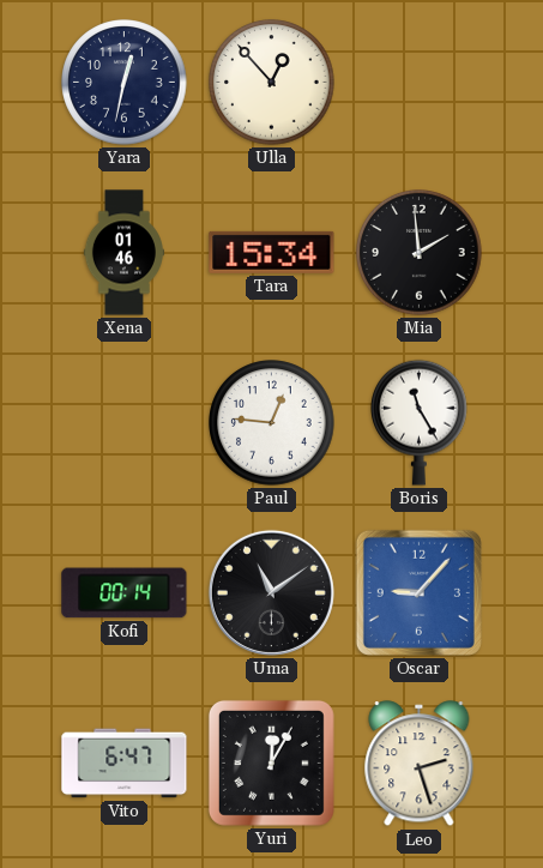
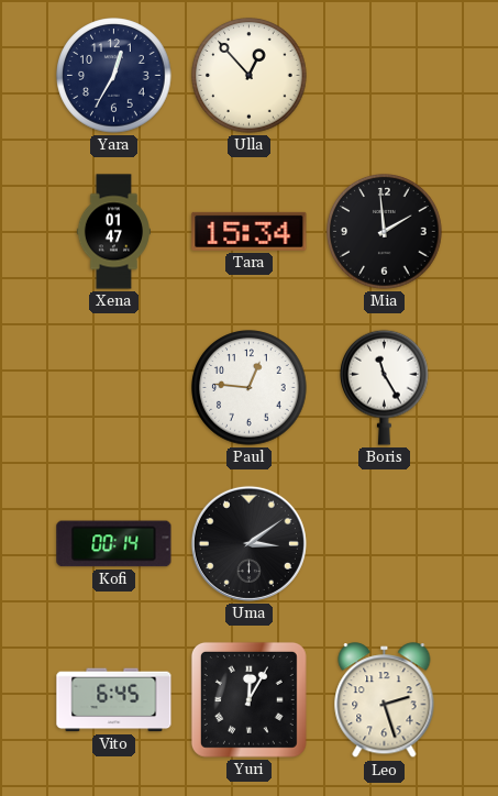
Yara: 12:32 -> 12:35 (114, 76)
Xena: 01:46 -> 01:47 (113, 232)
Uma: 11:09 -> 3:09 (248, 543)
Oscar: 9:07 -> none (418, 592)
Vito: 6:47 -> 6:45 (114, 700)
